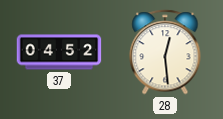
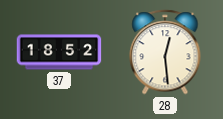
37: 04:52 -> 18:52 (59, 52)
